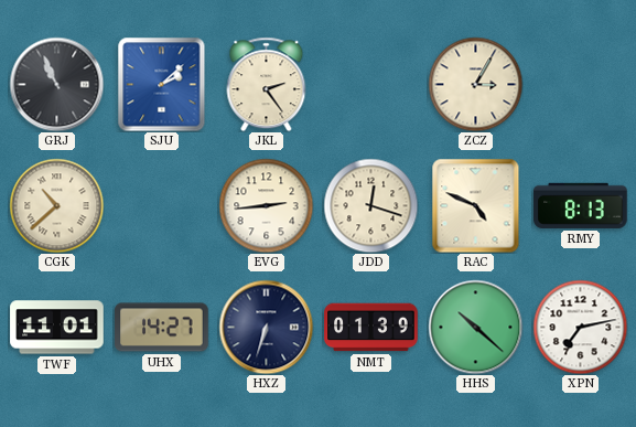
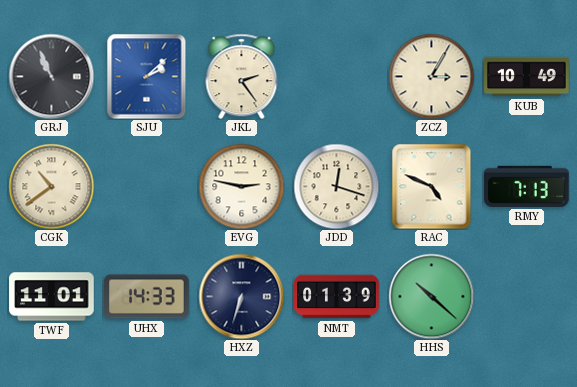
KUB: none -> 10:49 (527, 77)
CGK: 10:38 -> 10:39 (51, 186)
EVG: 2:44 -> 2:47 (241, 186)
RMY: 8:13 -> 7:13 (527, 186)
UHX: 14:27 -> 14:33 (147, 297)
XPN: 7:13 -> none (580, 327)
